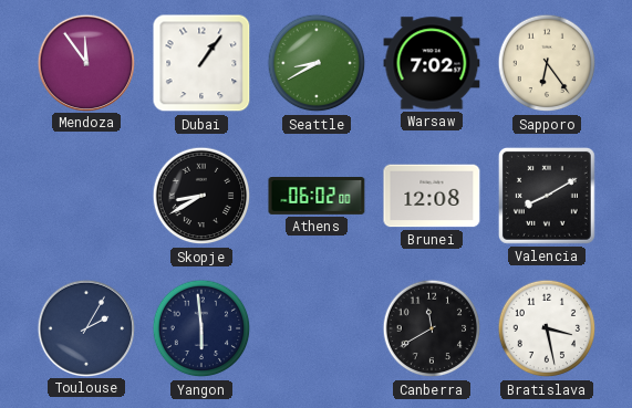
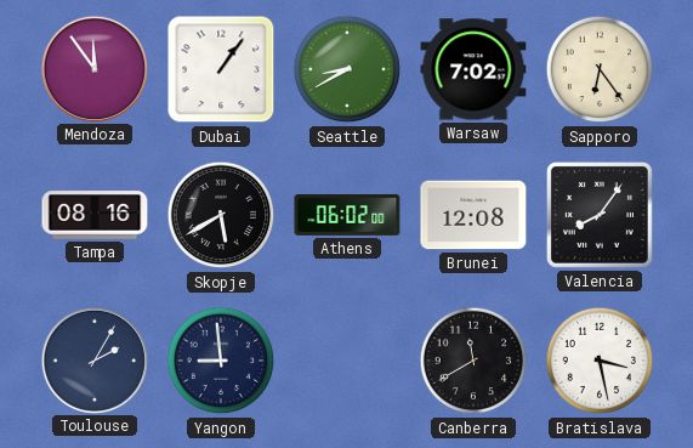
Tampa: none -> 08:16 (95, 215)
Skopje: 8:40 -> 5:40 (221, 215)
Valencia: 8:10 -> 8:06 (600, 215)
Yangon: 5:59 -> 8:59 (221, 361)
